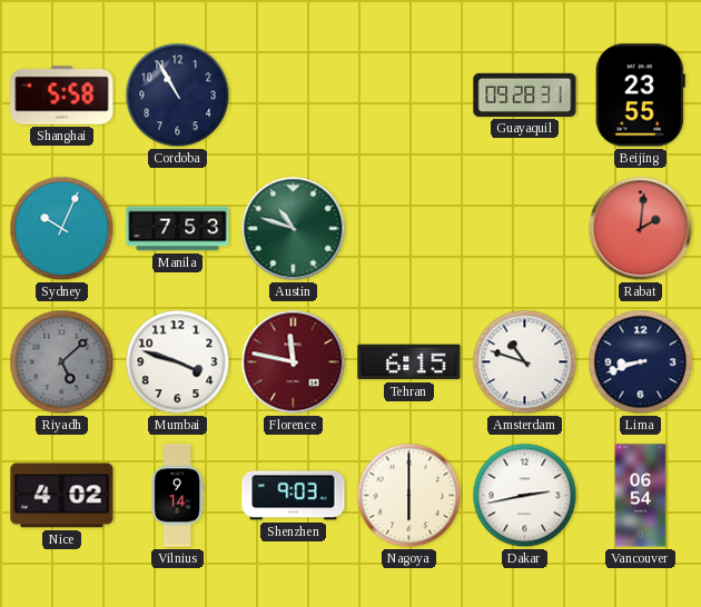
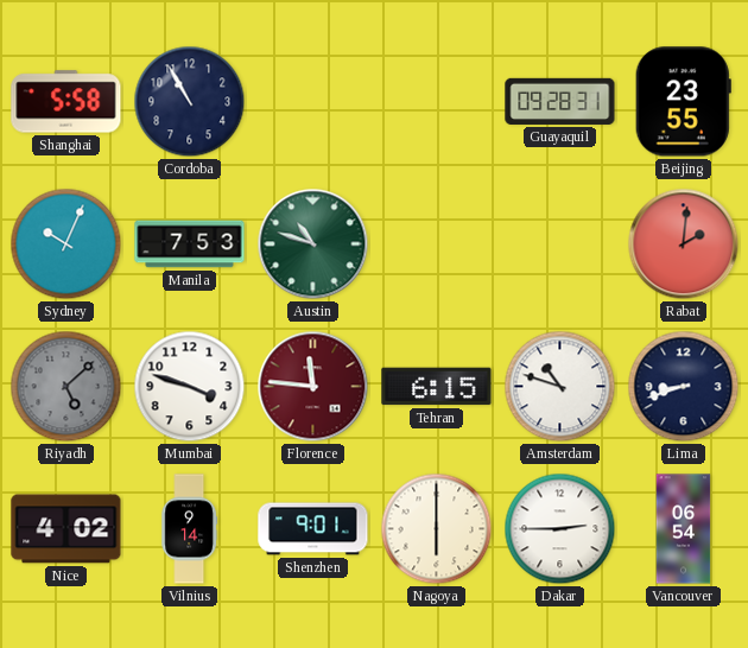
Florence: 11:47 -> 11:46 (313, 387)
Shenzhen: 9:03 -> 9:01 (313, 529)
Dakar: 2:43 -> 2:45 (560, 529)
